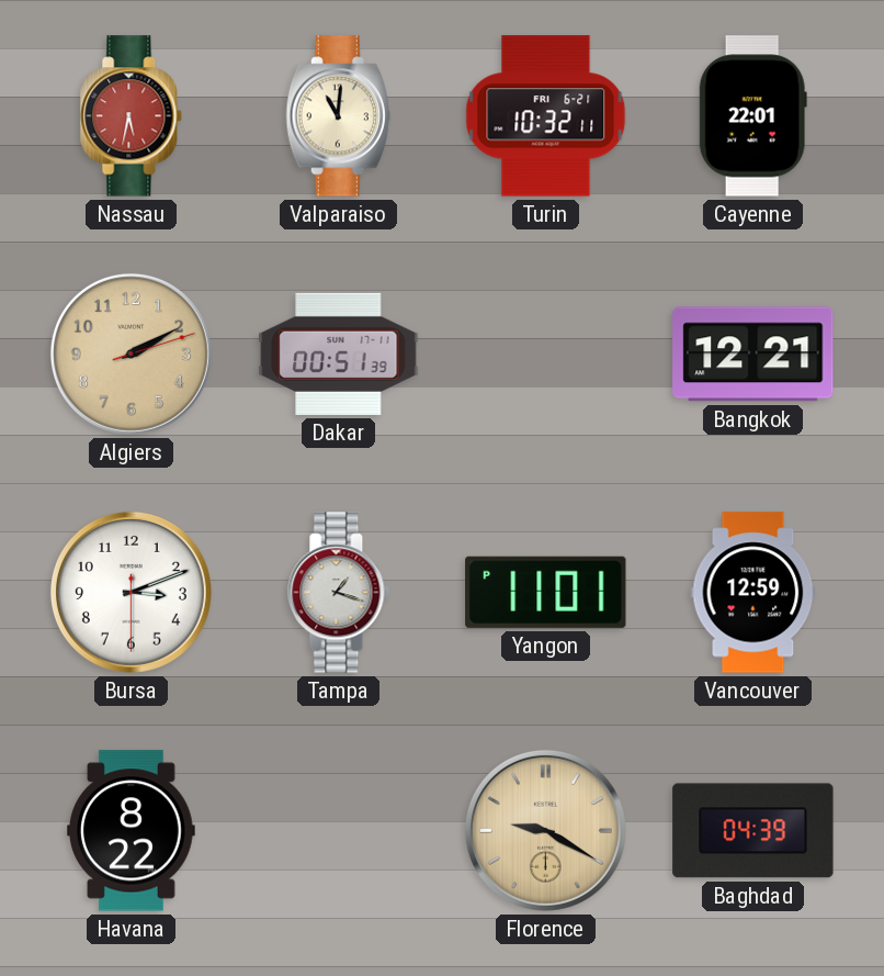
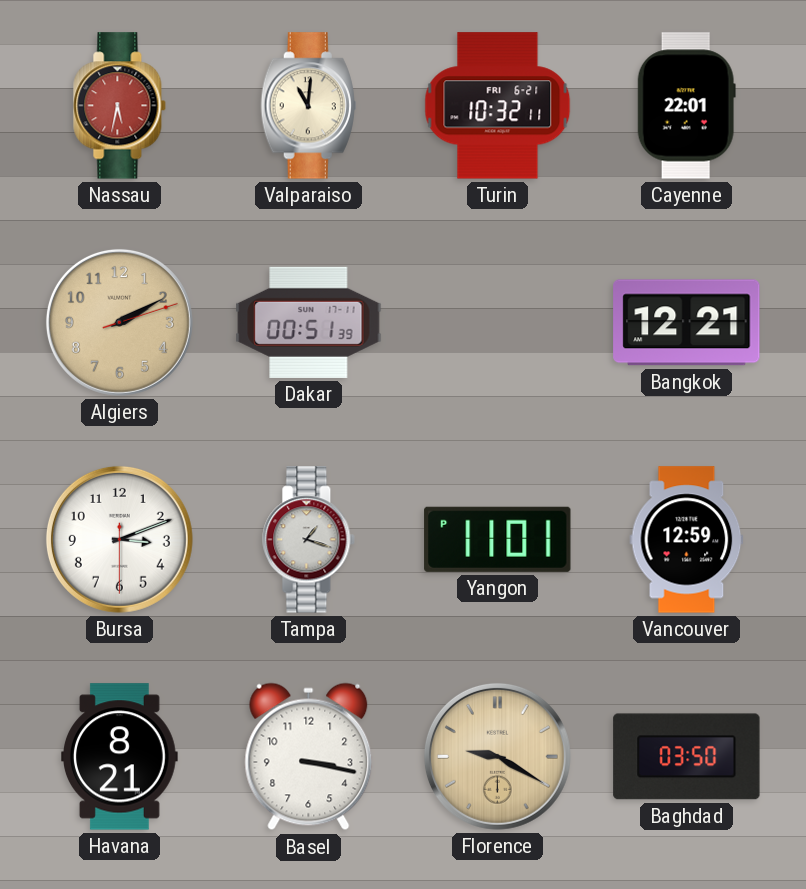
Havana: 8:22 -> 8:21 (120, 757)
Basel: none -> 3:17 (309, 757)
Baghdad: 04:39 -> 03:50 (687, 757)
